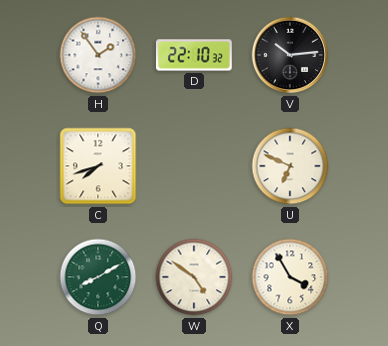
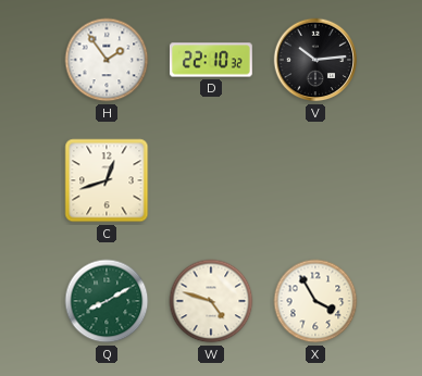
C: 7:42 -> 12:42 (107, 180)
U: 6:49 -> none (290, 166)
W: 4:51 -> 4:48 (211, 301)
